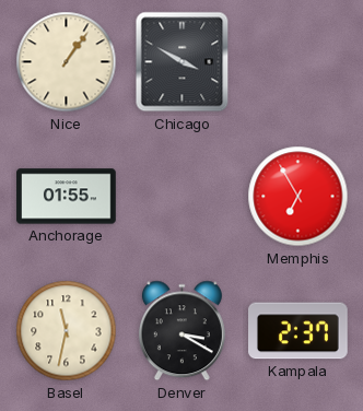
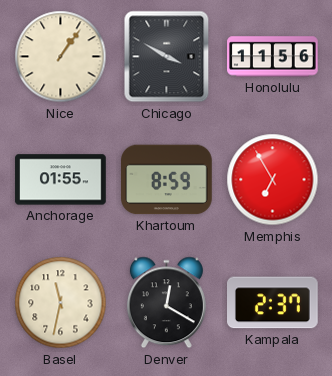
Honolulu: none -> 11:56 (273, 57)
Khartoum: none -> 8:59 (167, 180)
Denver: 3:20 -> 12:20 (166, 303)
